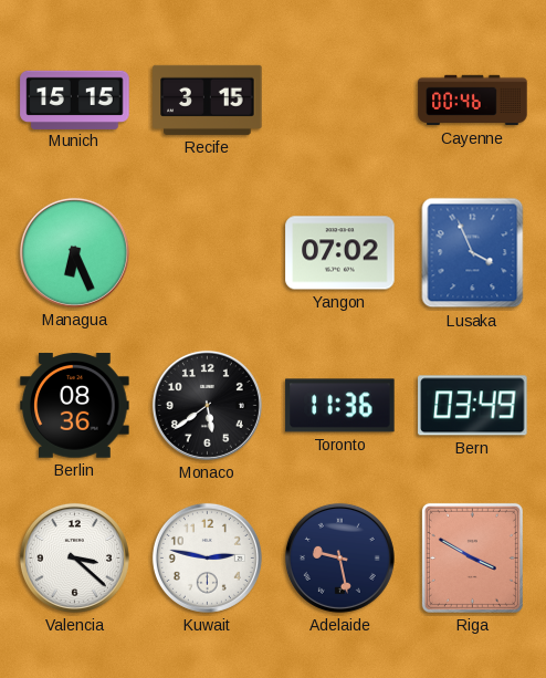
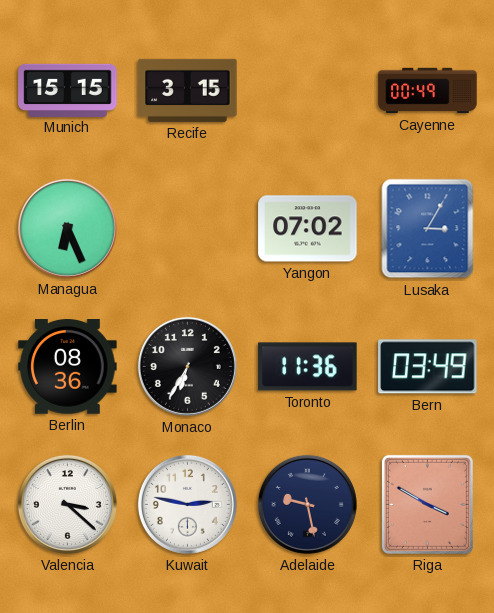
Cayenne: 00:46 -> 00:49 (428, 91)
Lusaka: 3:56 -> 3:05 (428, 229)
Monaco: 5:39 -> 6:35 (187, 366)
